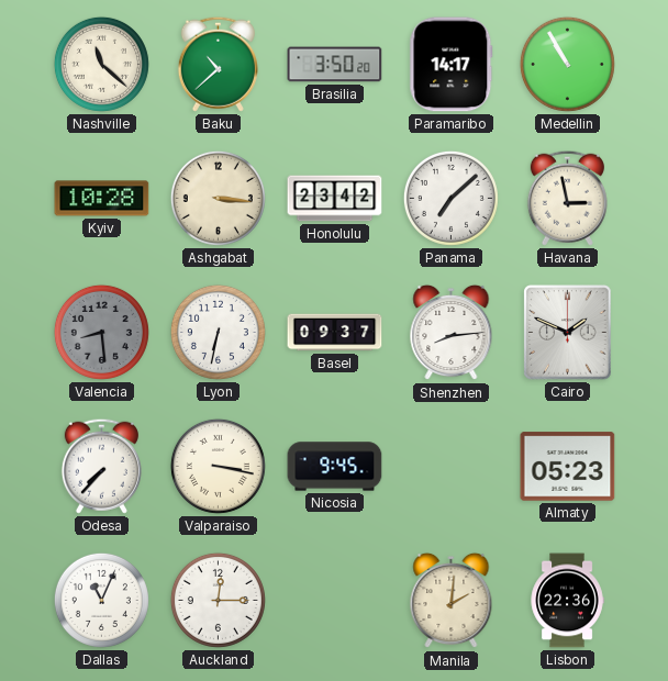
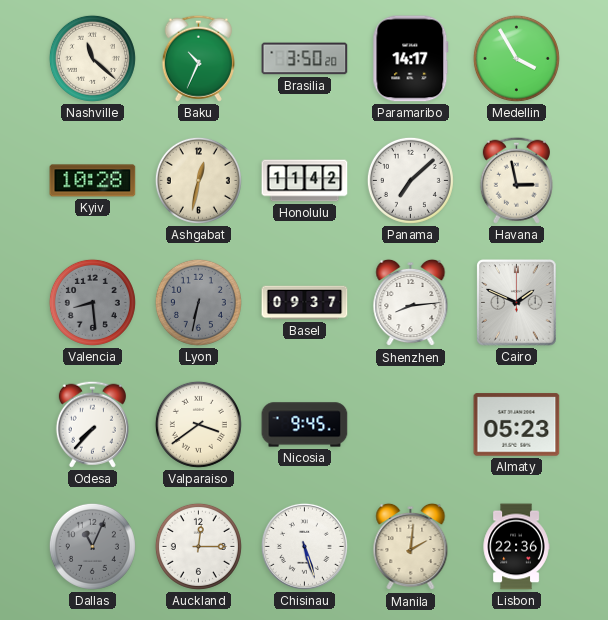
Baku: 10:38 -> 10:34 (198, 58)
Medellin: 10:55 -> 3:55 (516, 58)
Ashgabat: 3:16 -> 12:32 (198, 180)
Honolulu: 23:42 -> 11:42 (305, 181)
Lyon dial: white -> grey (198, 302)
Valparaiso: 3:17 -> 3:39 (198, 424)
Dallas dial: white -> grey (92, 546)
Chisinau: none -> 5:27 (304, 546)
